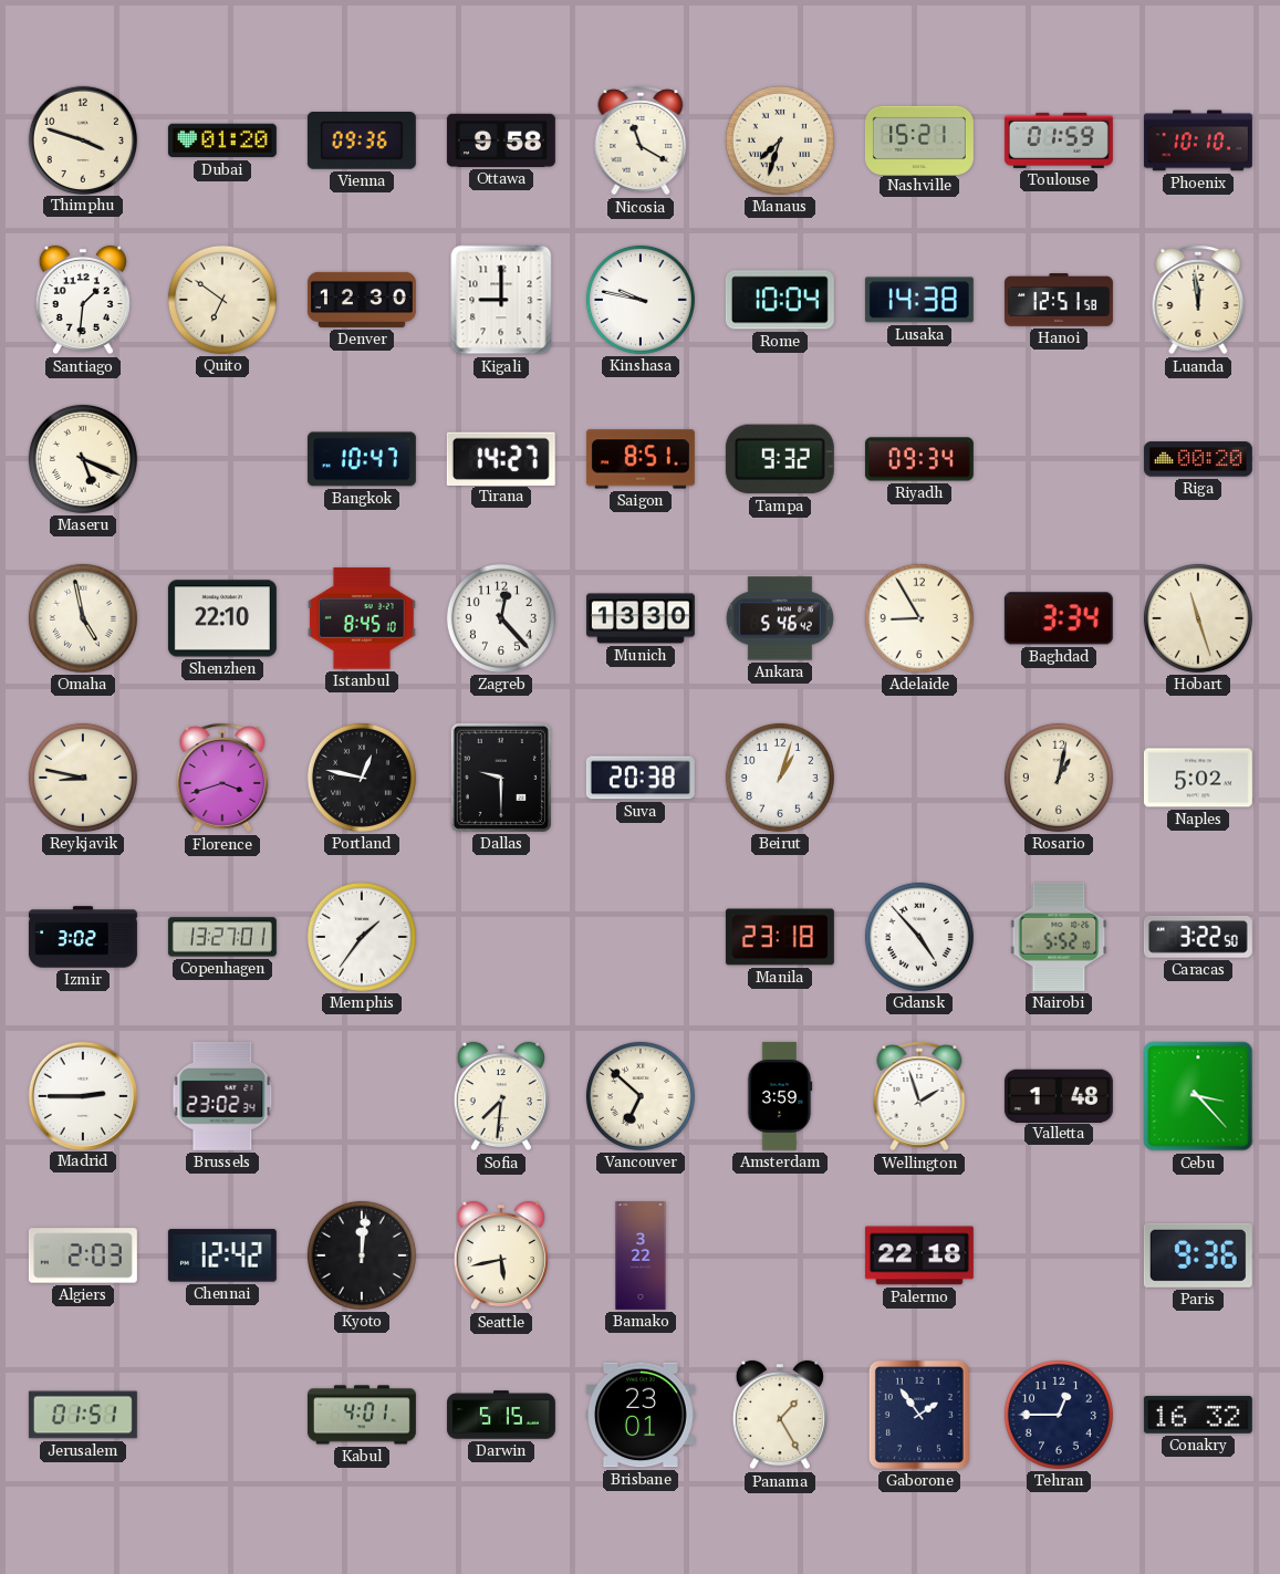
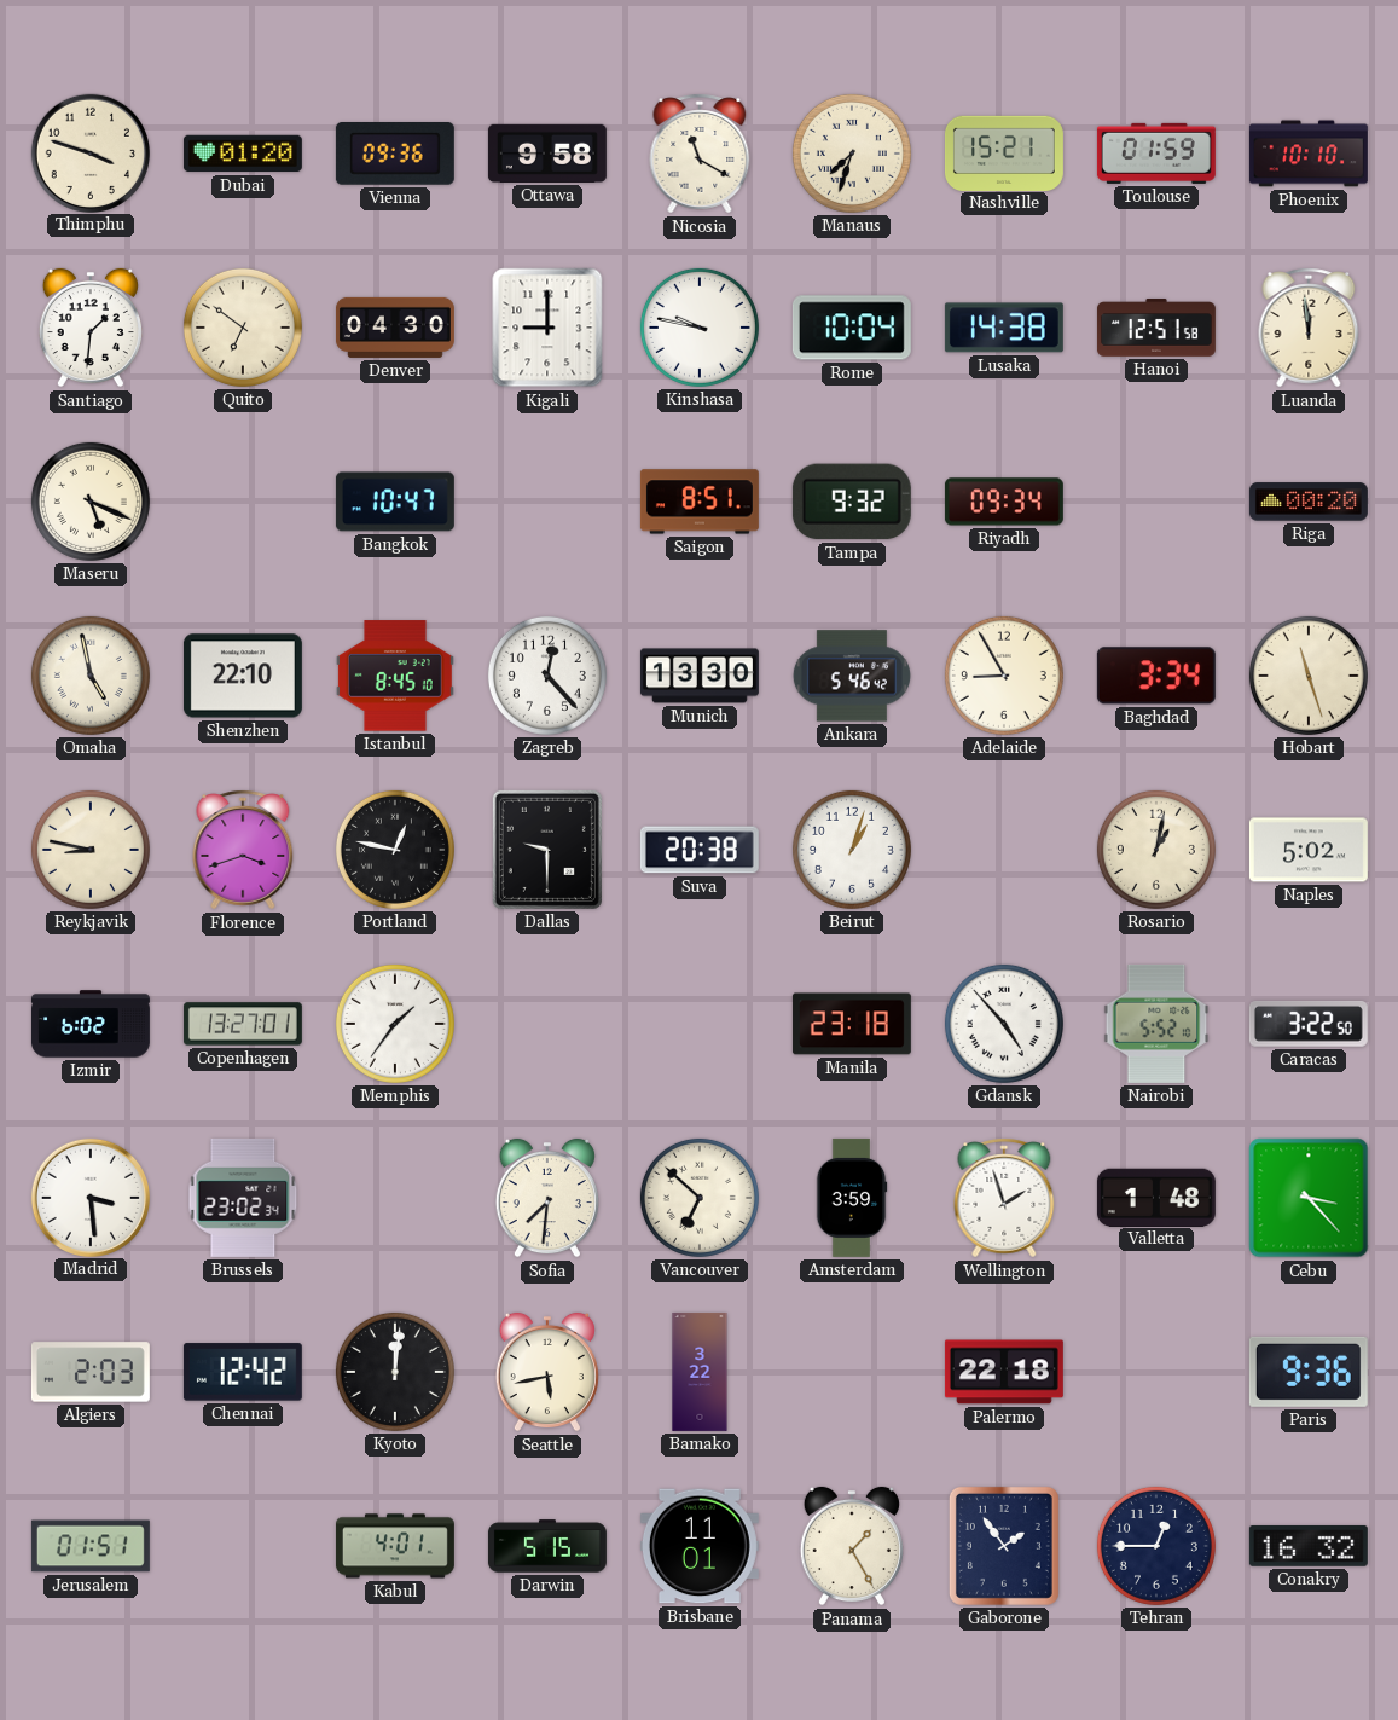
Denver: 12:30 -> 04:30 (395, 328)
Tirana: 14:27 -> none (501, 458)
Izmir: 3:02 -> 6:02 (91, 1024)
Madrid: 2:45 -> 3:29 (89, 1197)
Brisbane: 23:01 -> 11:01 (700, 1546)
